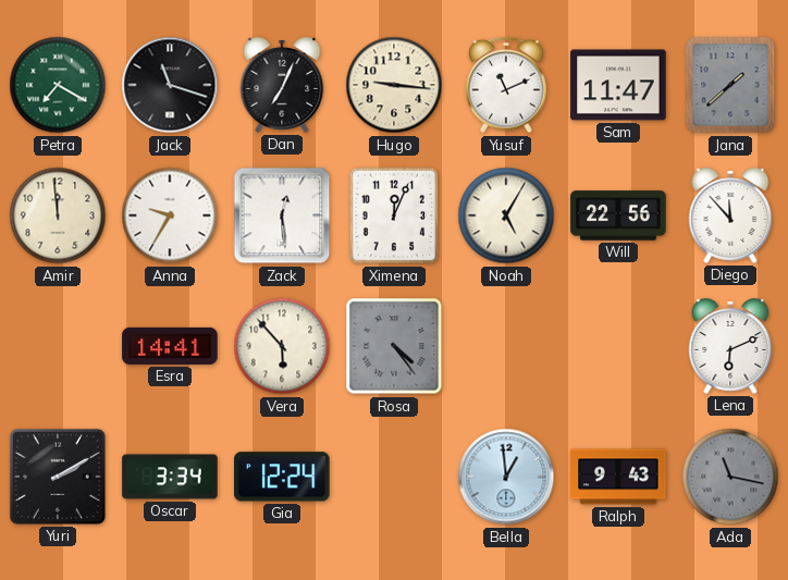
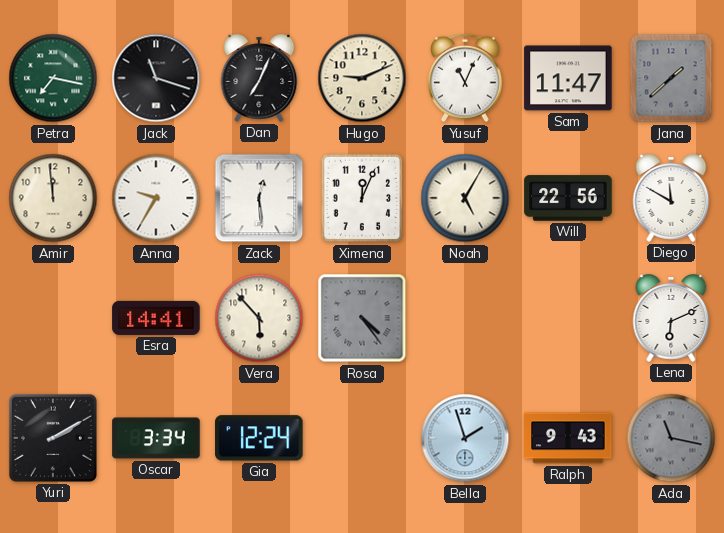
Petra: 7:20 -> 7:17 (53, 78)
Hugo: 9:16 -> 9:11 (362, 78)
Yusuf: 11:11 -> 11:04 (465, 78)
Diego: 11:53 -> 11:50 (671, 198)
Bella: 12:59 -> 1:57 (465, 438)
